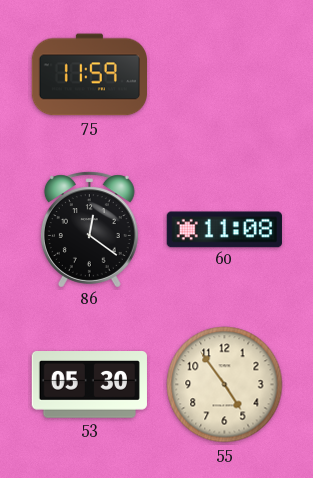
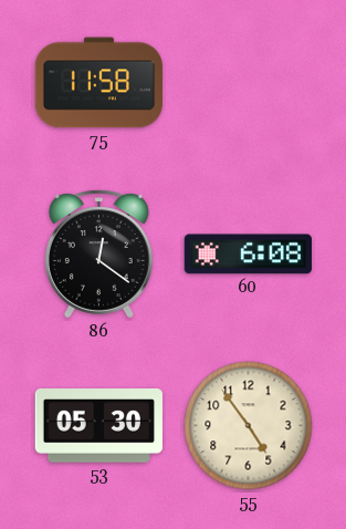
75: 11:59 -> 11:58 (98, 83)
60: 11:08 -> 6:08 (248, 255)
